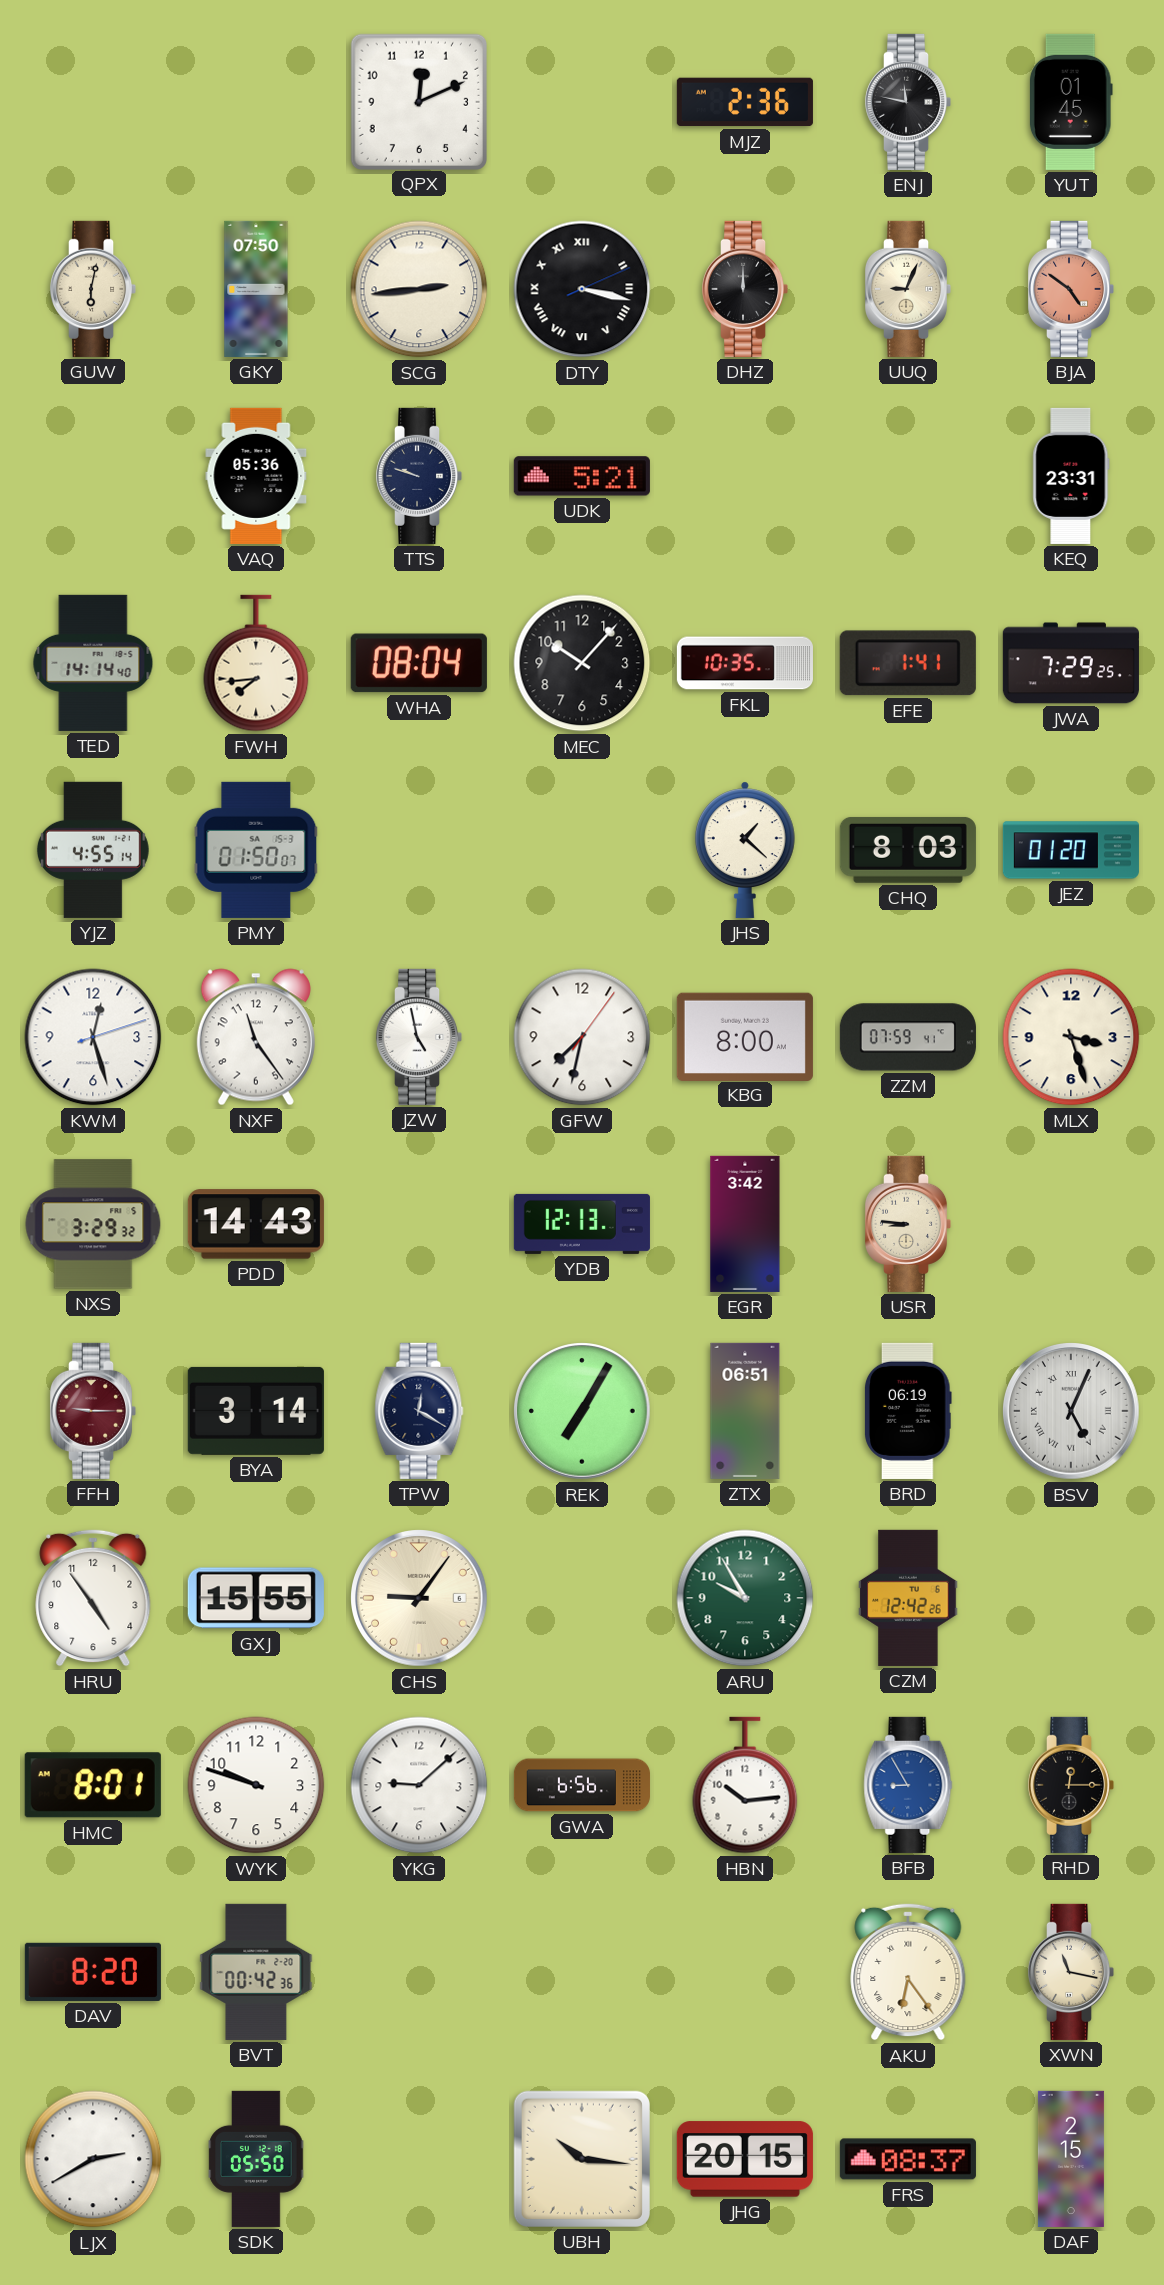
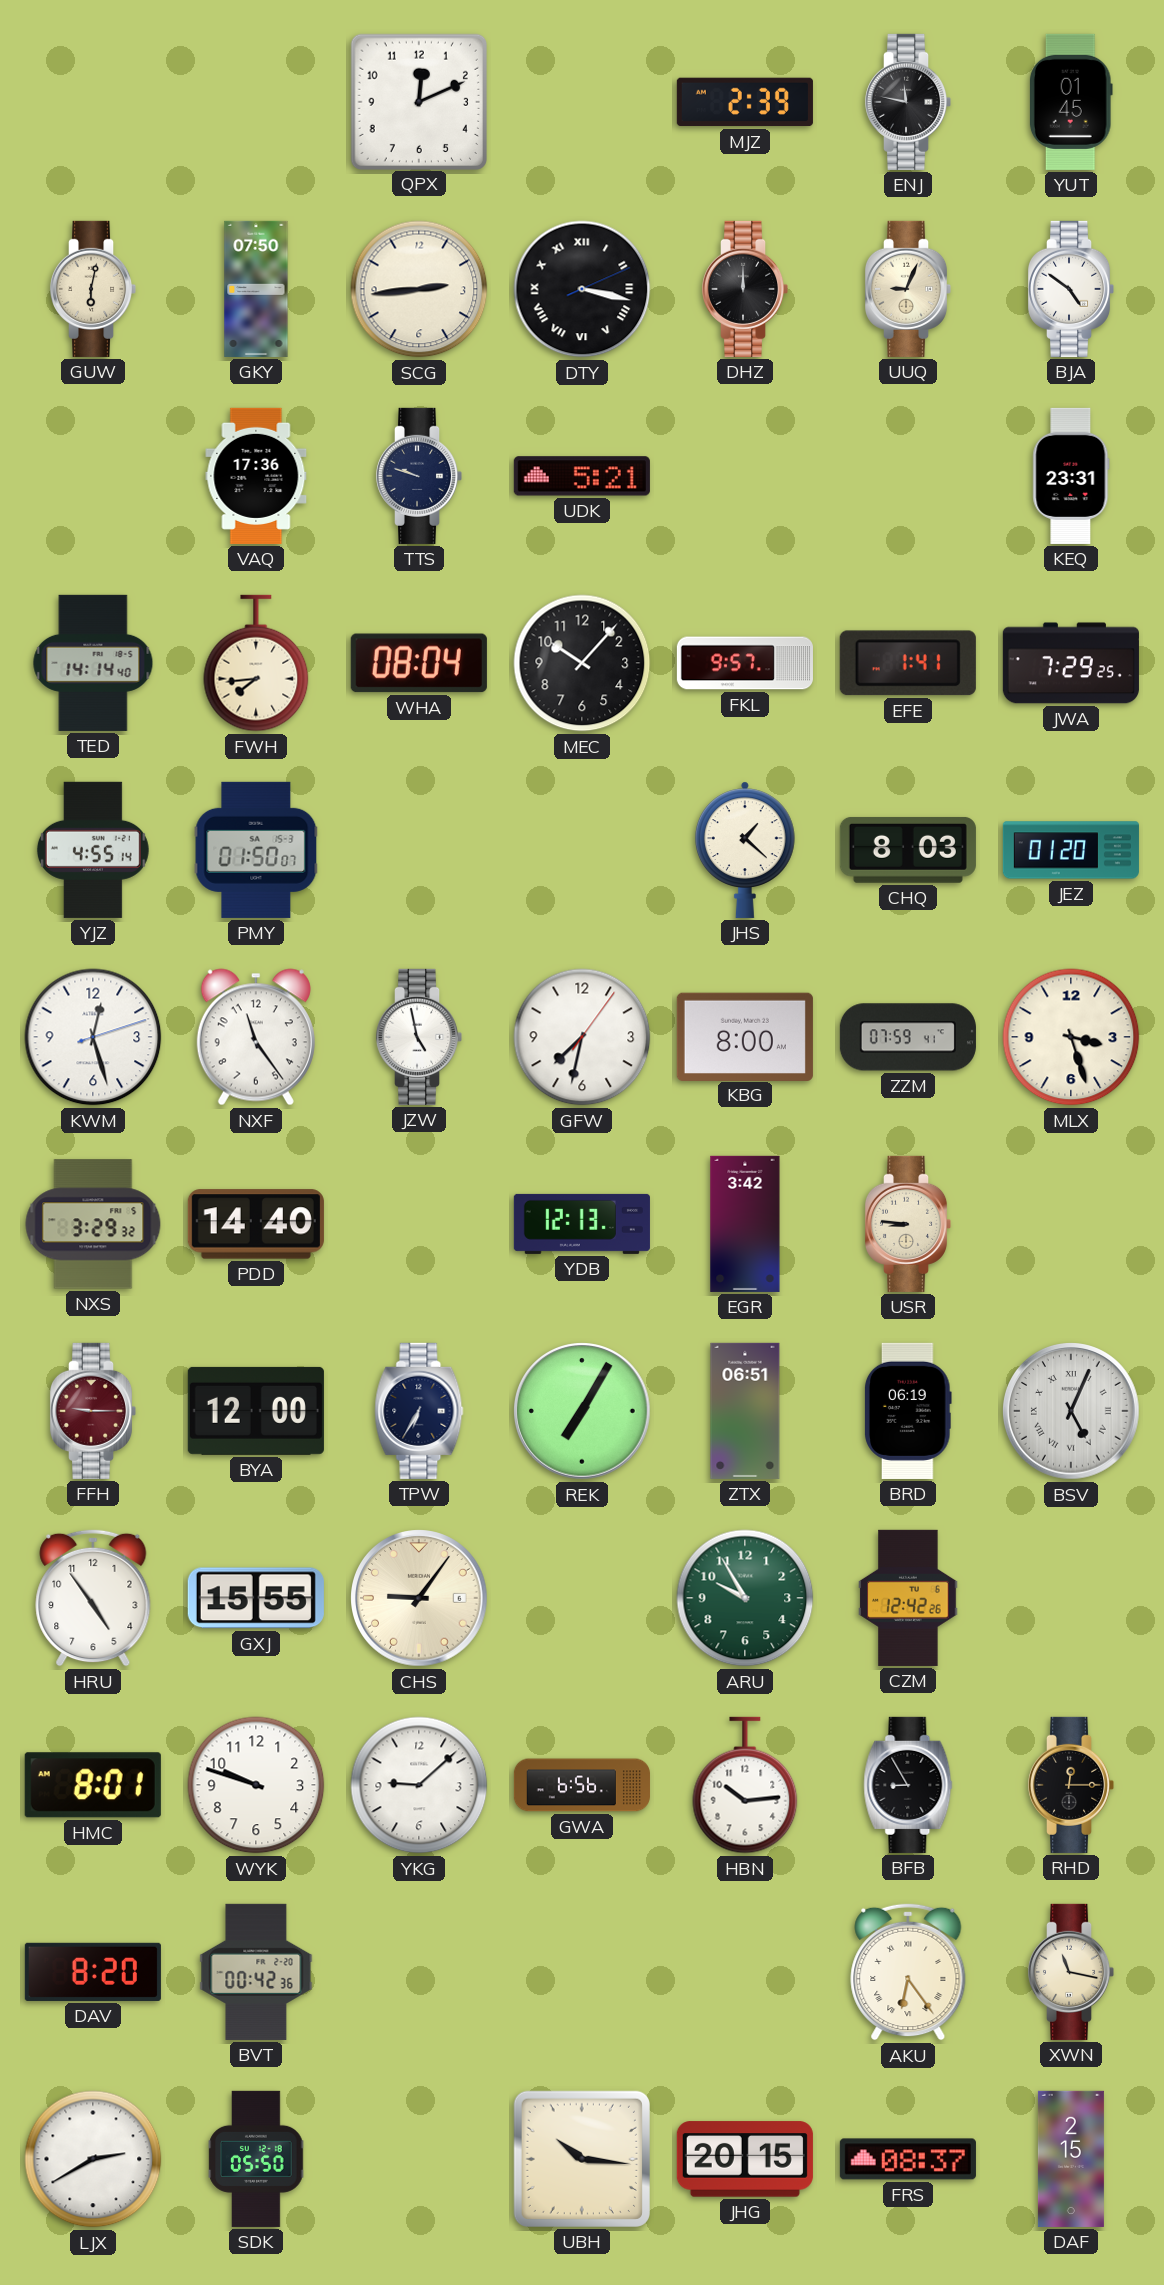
MJZ: 2:36 -> 2:39 (745, 102)
BJA dial: salmon -> white (1071, 289)
VAQ: 05:36 -> 17:36 (256, 476)
FKL: 10:35 -> 9:57 (745, 663)
PDD: 14:43 -> 14:40 (256, 1224)
BYA: 3:14 -> 12:00 (256, 1411)
TPW: 12:20 -> 6:35 (419, 1411)
BFB dial: blue -> black (908, 1785)
